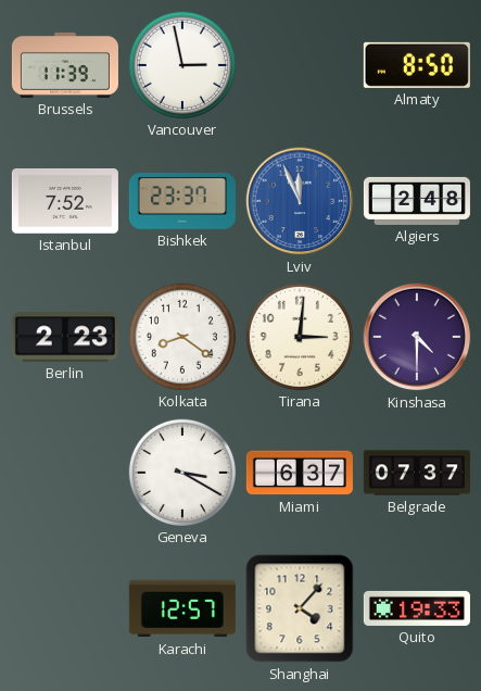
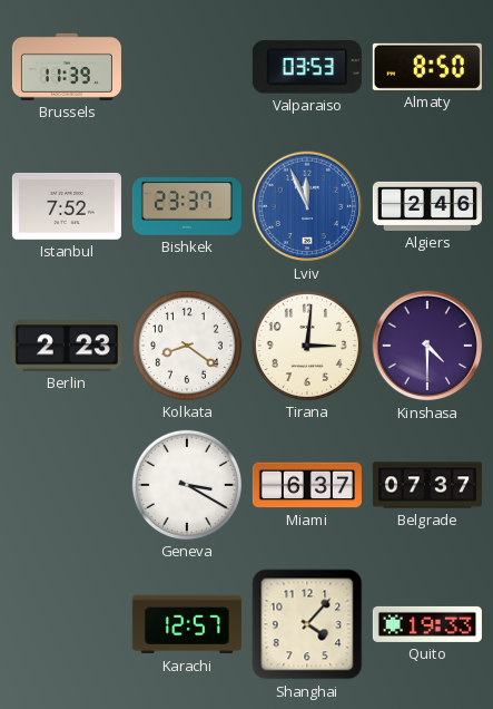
Vancouver: 2:58 -> none (182, 65)
Valparaiso: none -> 03:53 (307, 67)
Algiers: 2:48 -> 2:46 (427, 206)
